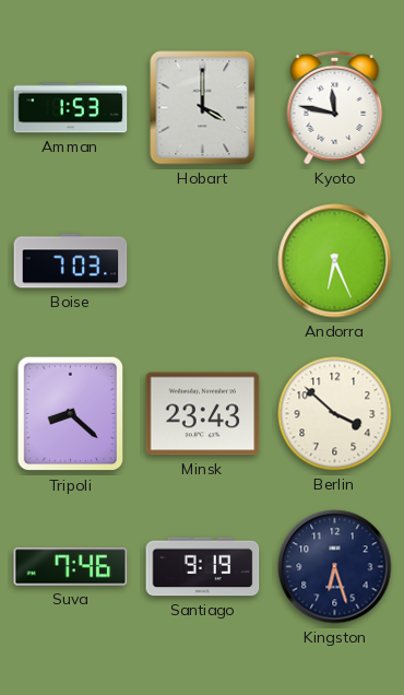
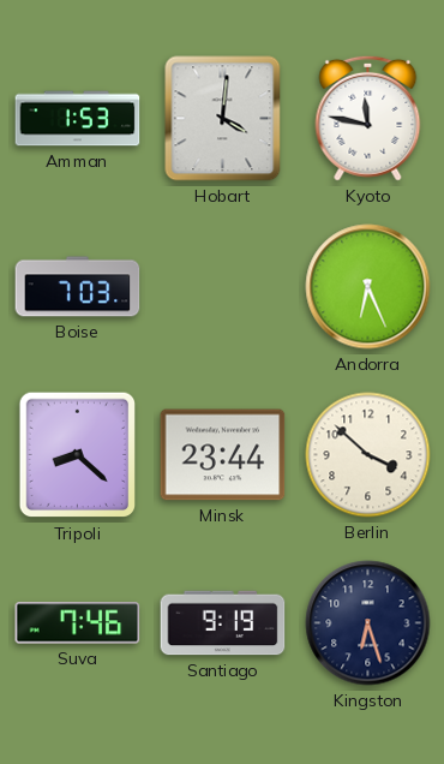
Hobart: 4:00 -> 4:01 (223, 119)
Minsk: 23:43 -> 23:44 (223, 455)
